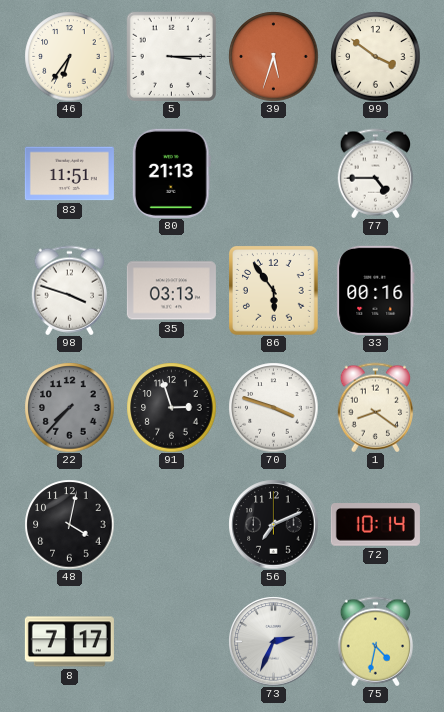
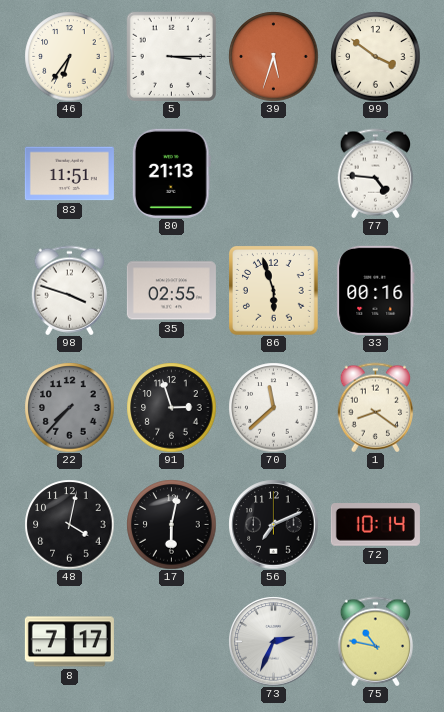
77: 4:45 -> 4:46 (376, 173)
35: 03:13 -> 02:55 (171, 291)
86: 5:54 -> 5:57 (274, 291)
70: 3:48 -> 11:38 (273, 407)
17: none -> 6:02 (171, 524)
75: 4:32 -> 10:47 (376, 641)
